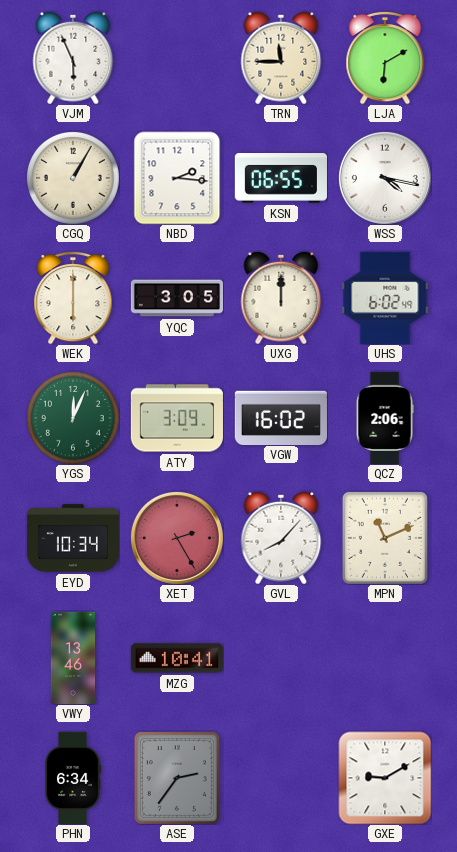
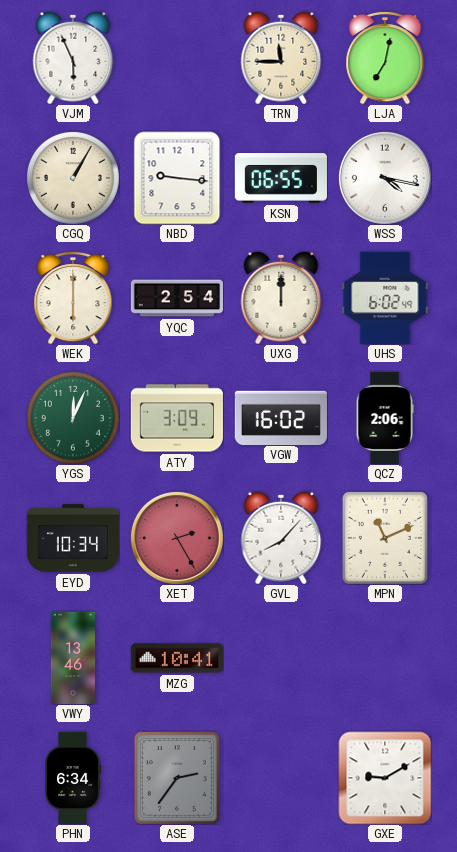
LJA: 6:10 -> 7:02 (385, 58)
NBD: 2:16 -> 9:16 (177, 178)
YQC: 3:05 -> 2:54 (176, 298)
